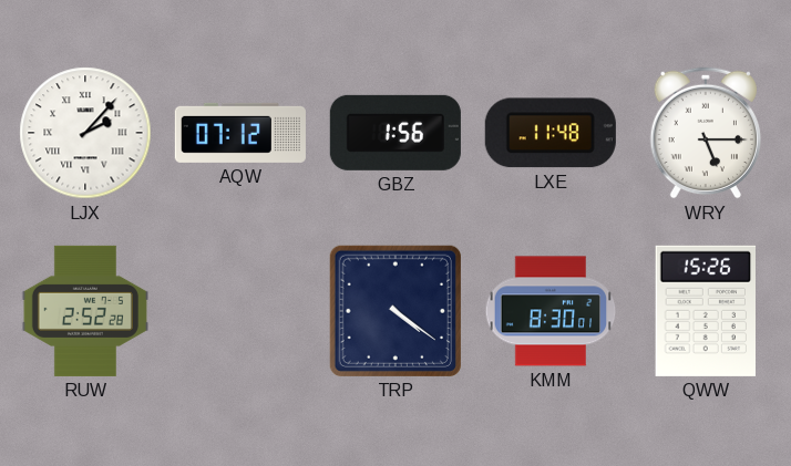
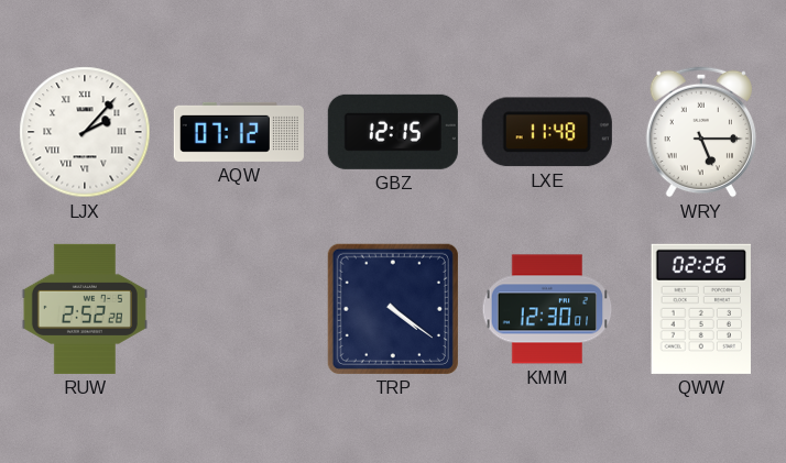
GBZ: 1:56 -> 12:15 (393, 132)
KMM: 8:30 -> 12:30 (547, 309)
QWW: 15:26 -> 02:26 (701, 309)
